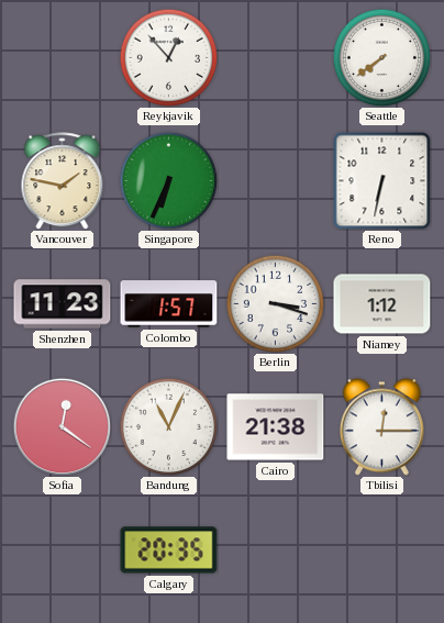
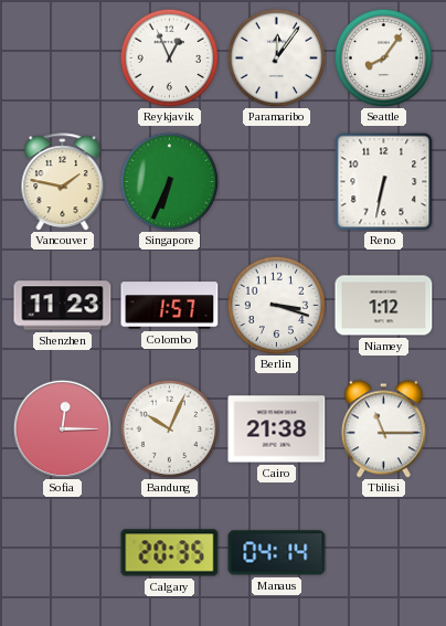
Reykjavik: 12:53 -> 12:56 (169, 57)
Paramaribo: none -> 12:06 (276, 57)
Seattle: 7:39 -> 8:06 (383, 57)
Sofia: 12:21 -> 12:15 (62, 428)
Bandung: 11:04 -> 10:04 (169, 428)
Tbilisi: 12:15 -> 11:15 (383, 429)
Manaus: none -> 04:14 (277, 553)
